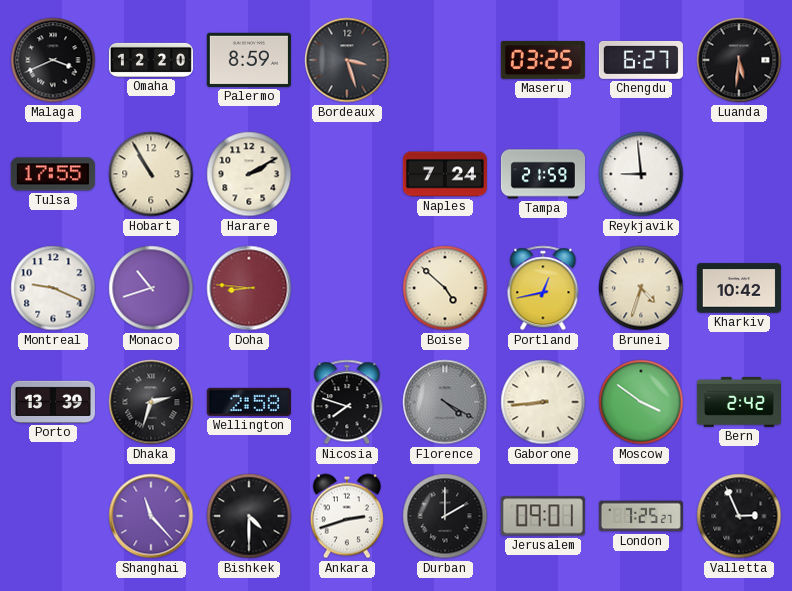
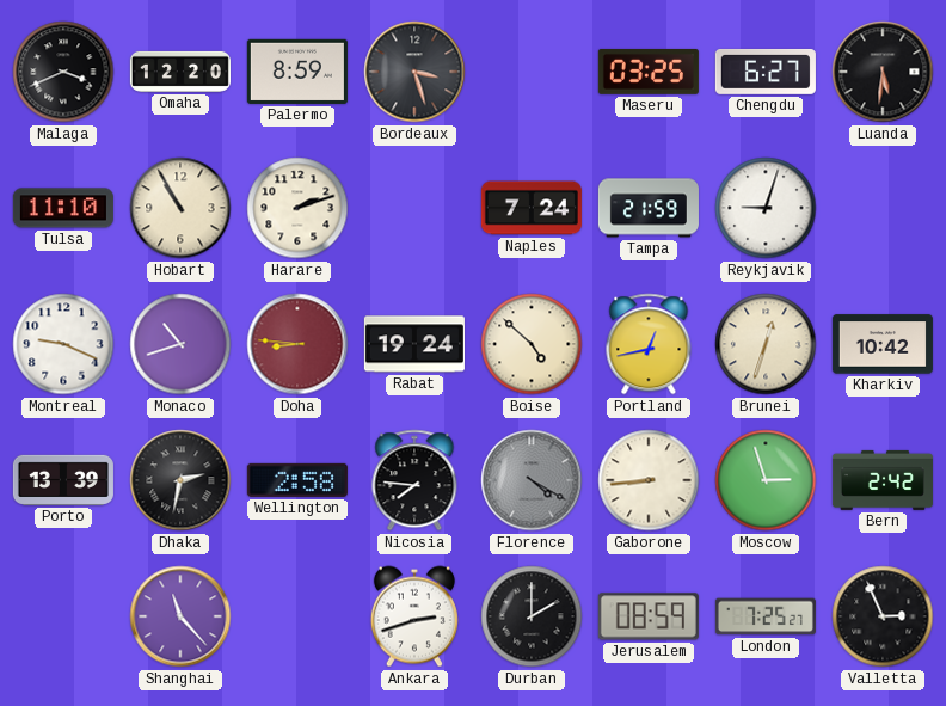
Tulsa: 17:55 -> 11:10 (63, 208)
Harare: 2:10 -> 2:12 (297, 208)
Reykjavik: 8:59 -> 9:03 (766, 208)
Rabat: none -> 19:24 (414, 344)
Brunei: 4:33 -> 12:33 (766, 344)
Dhaka: 2:33 -> 2:32 (180, 480)
Nicosia: 7:48 -> 7:46 (414, 480)
Moscow: 3:51 -> 2:57 (766, 480)
Bishkek: 4:30 -> none (249, 516)
Jerusalem: 09:01 -> 08:59 (649, 616)
